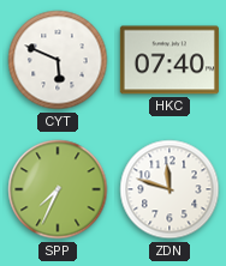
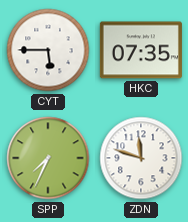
CYT: 5:49 -> 5:45 (48, 50)
HKC: 07:40 -> 07:35 (141, 50)
